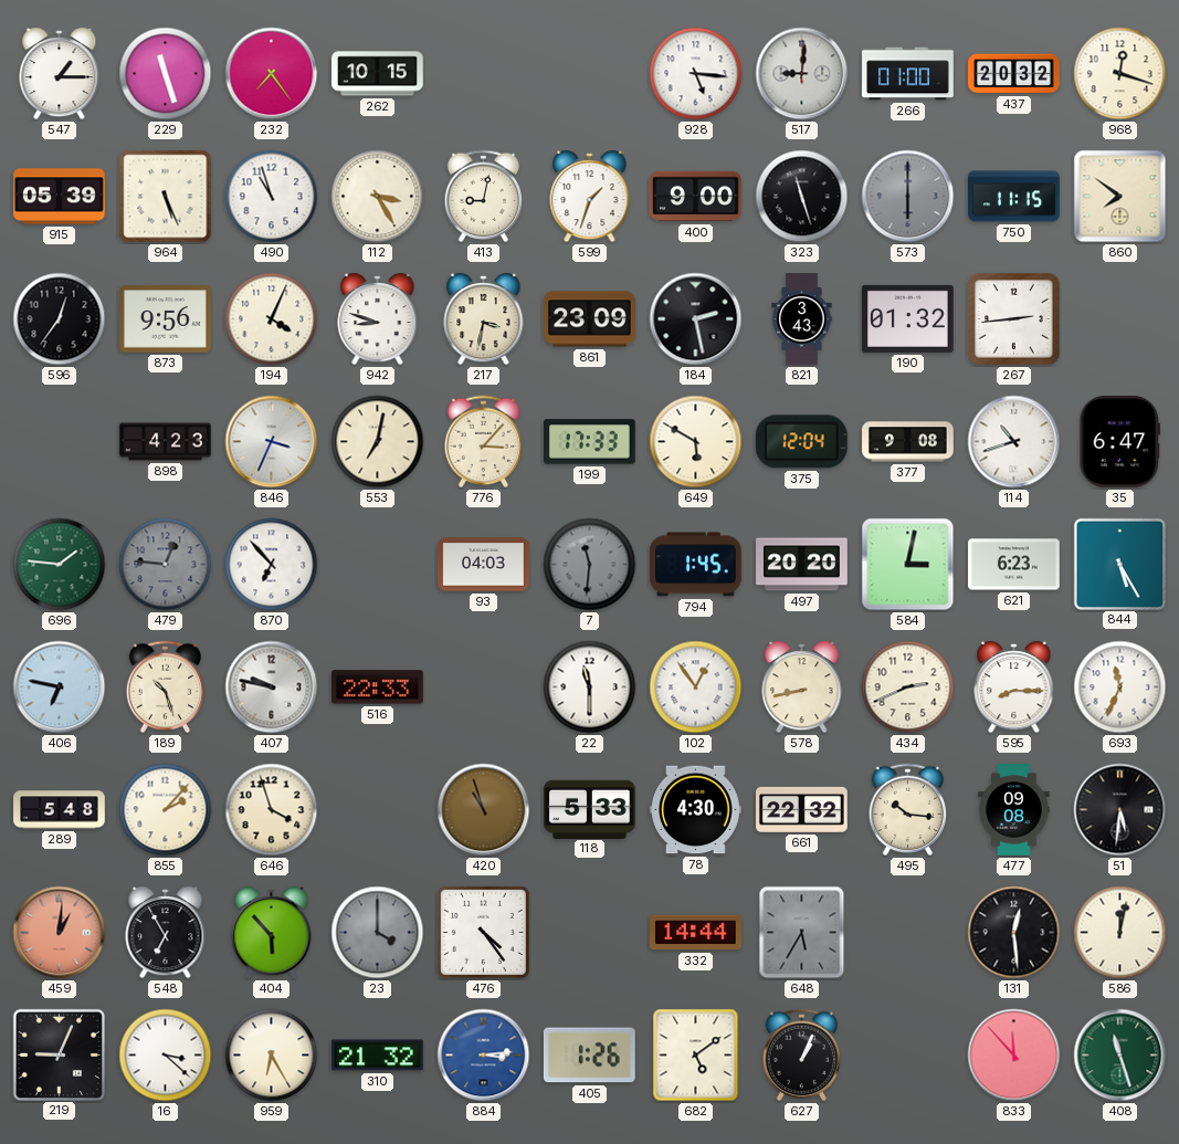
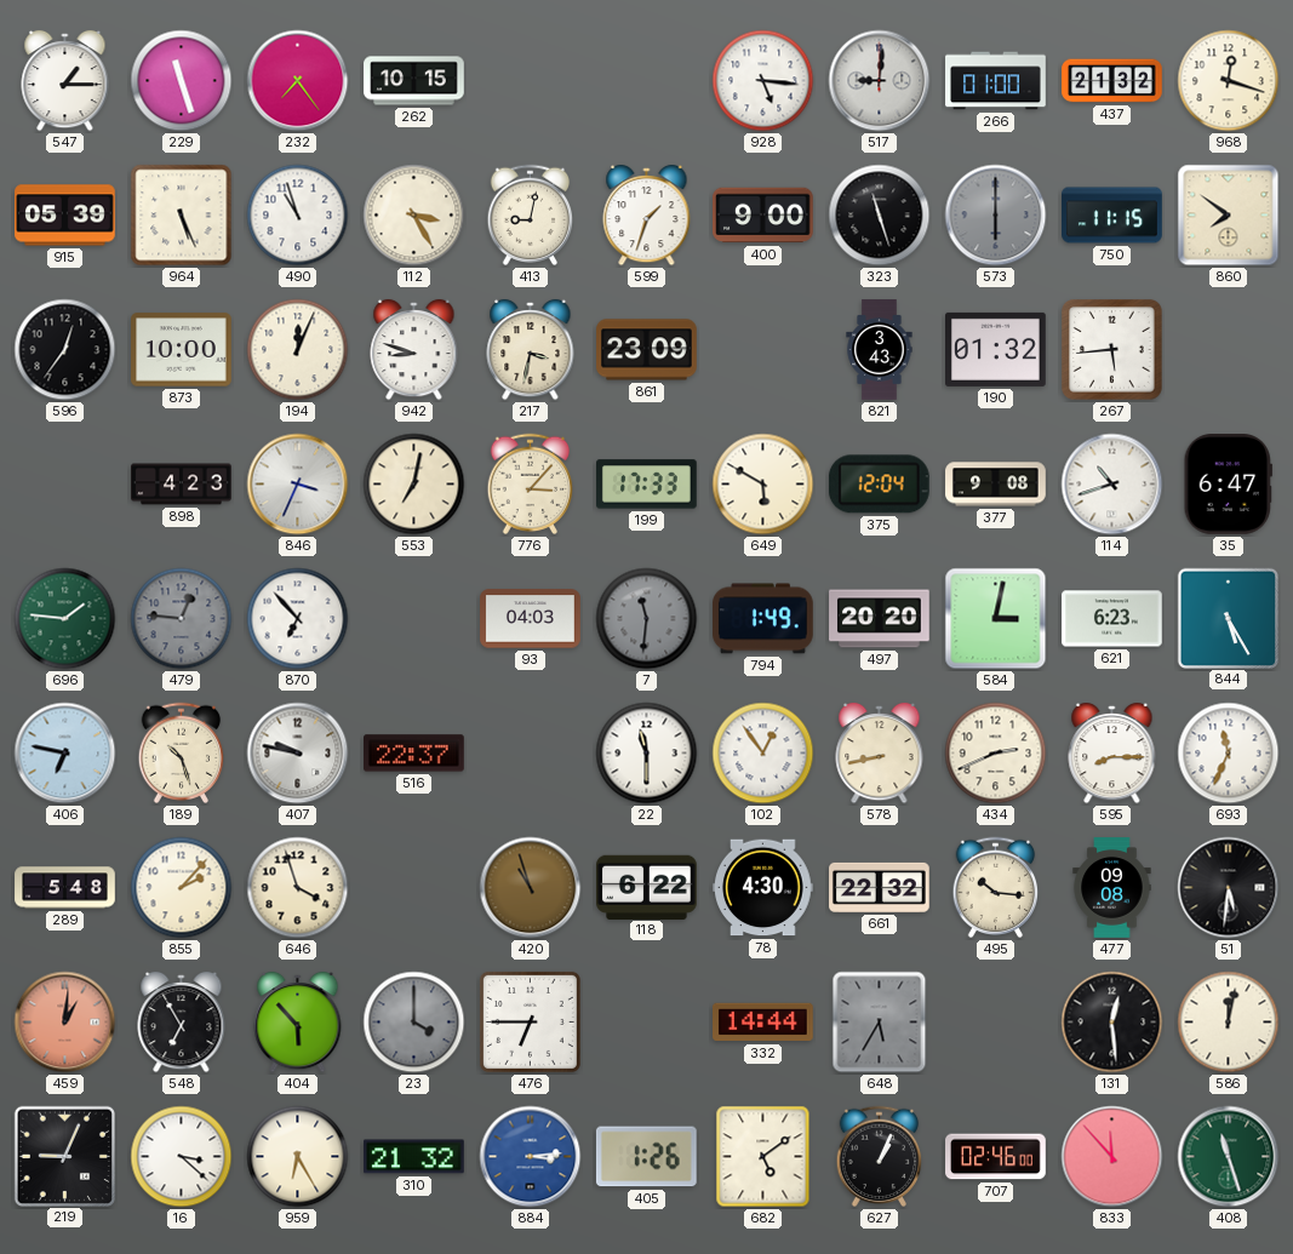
437: 20:32 -> 21:32 (1112, 81)
873: 9:56 -> 10:00 (182, 350)
194: 4:04 -> 12:04 (298, 350)
184: 2:28 -> none (696, 319)
267: 2:44 -> 5:44 (1112, 350)
794: 1:45 -> 1:49 (763, 619)
516: 22:33 -> 22:37 (414, 754)
118: 5:33 -> 6:22 (647, 887)
476: 4:24 -> 6:45 (530, 1021)
707: none -> 02:46 (996, 1157)
